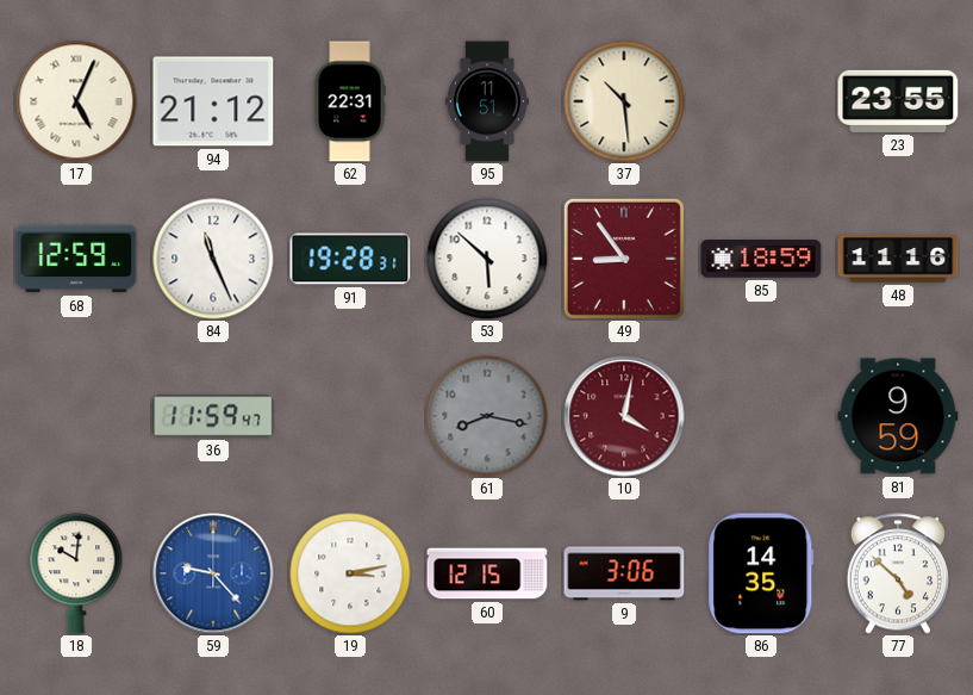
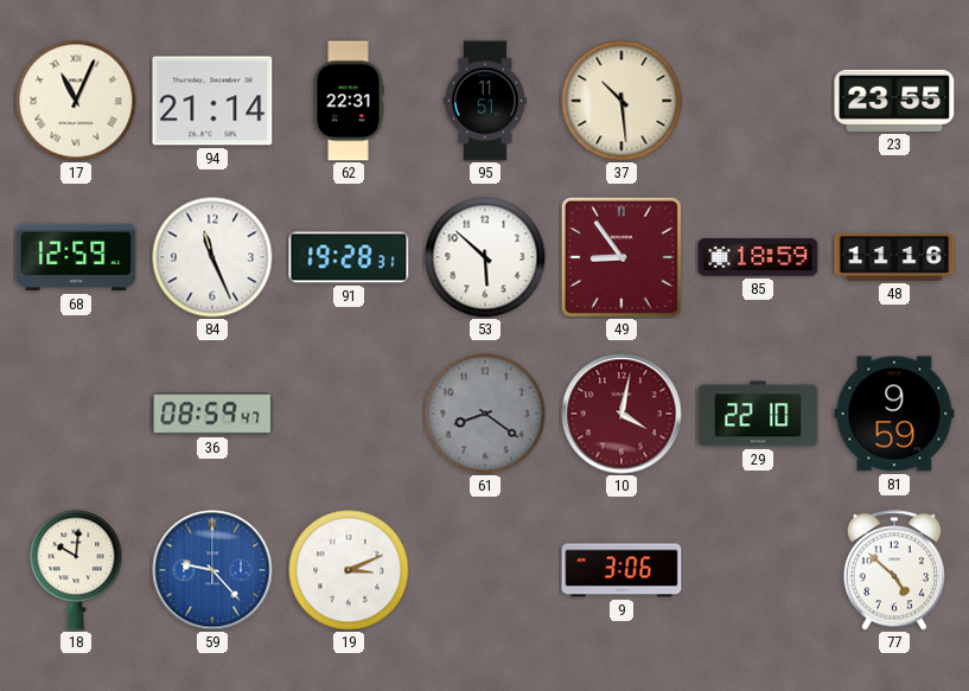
17: 5:04 -> 11:04 (76, 101)
94: 21:12 -> 21:14 (212, 101)
36: 11:59 -> 08:59 (212, 414)
61: 8:17 -> 8:21 (485, 414)
29: none -> 22:10 (758, 414)
19: 3:13 -> 3:11 (349, 570)
60: 12:15 -> none (487, 573)
86: 14:35 -> none (761, 573)
